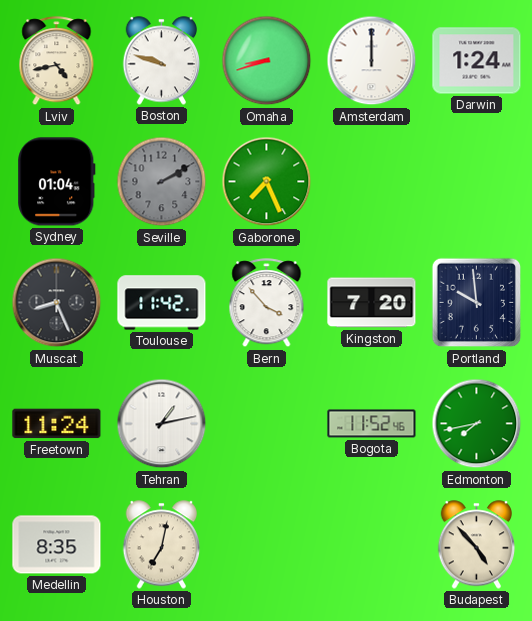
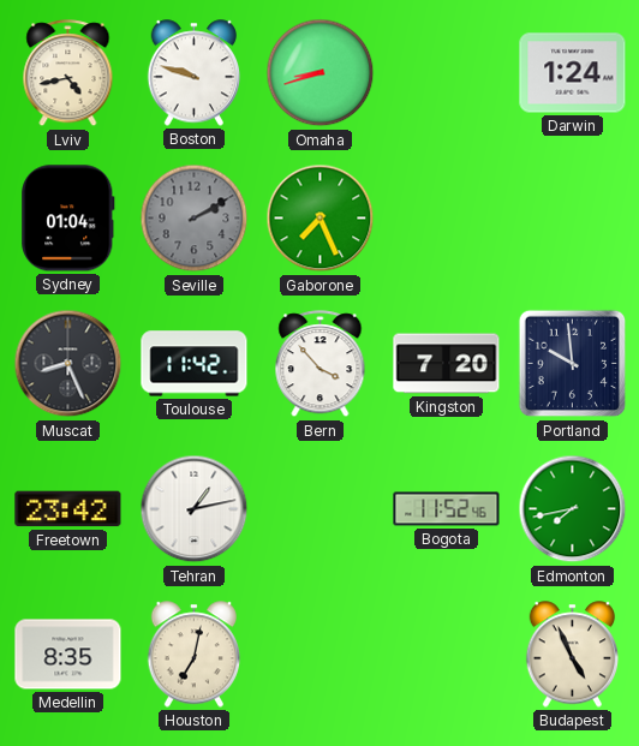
Amsterdam: 12:00 -> none (372, 61)
Freetown: 11:24 -> 23:42 (68, 509)
Budapest: 4:53 -> 4:56 (573, 655)
